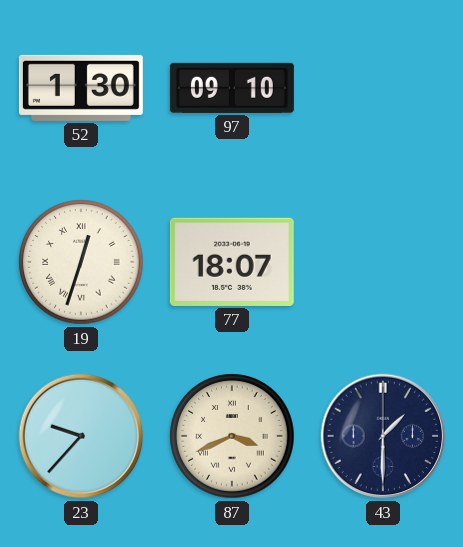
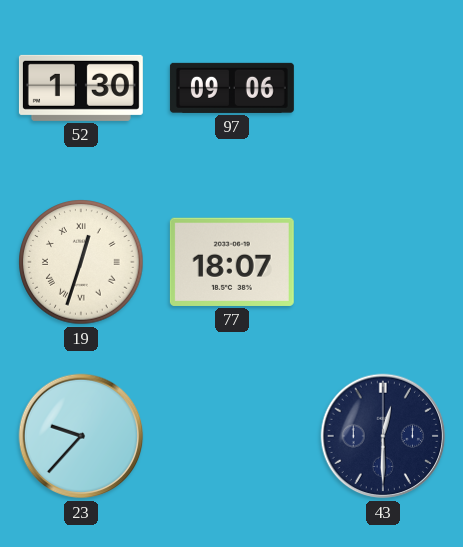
97: 09:10 -> 09:06 (232, 88)
87: 3:41 -> none (232, 436)
43: 1:30 -> 12:30 (383, 436)
